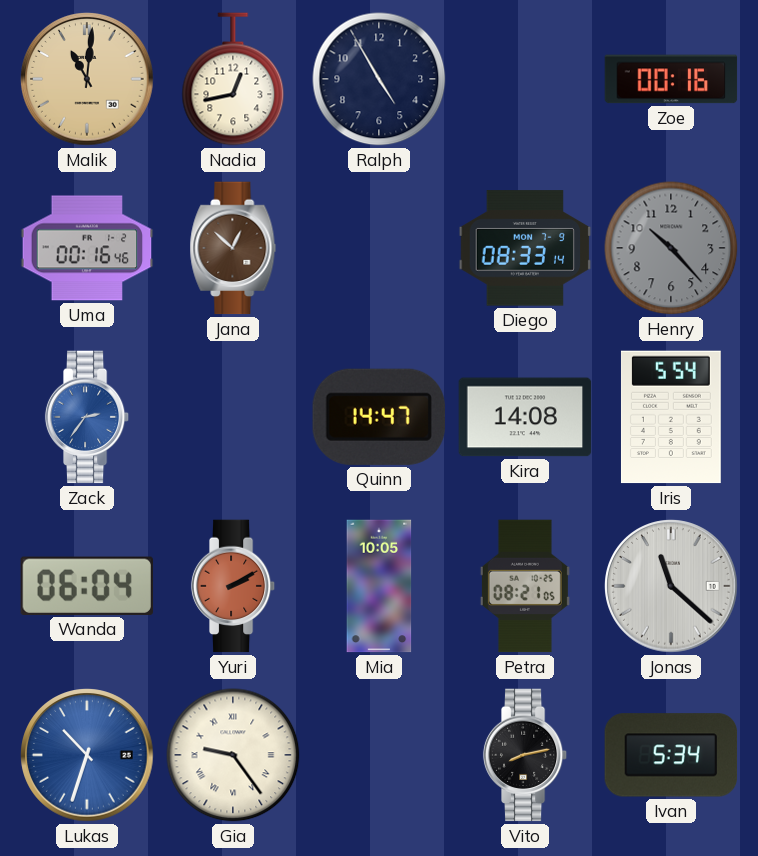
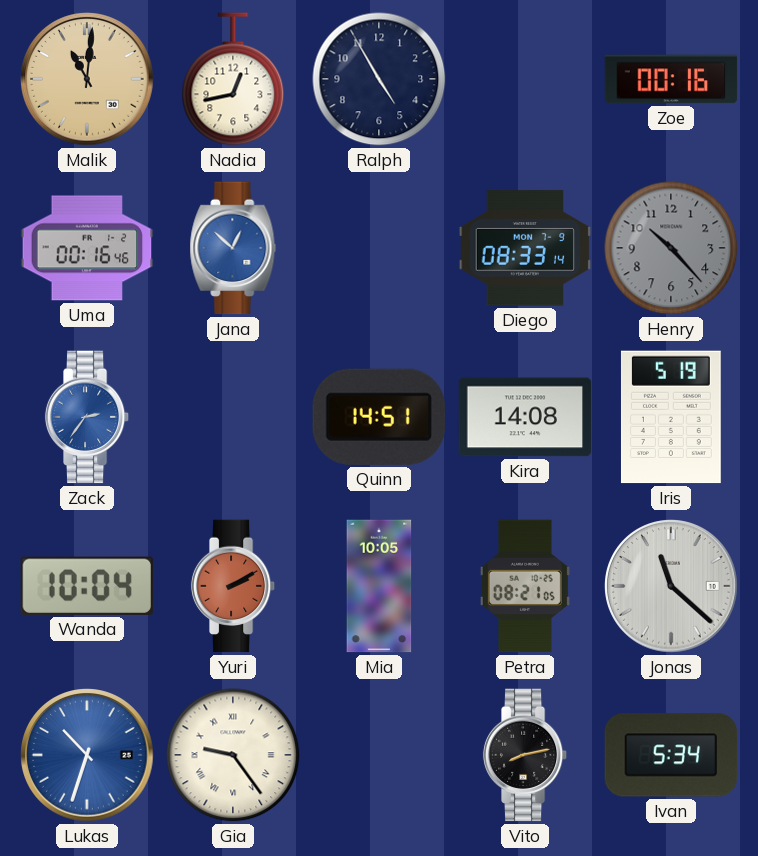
Jana dial: brown -> blue (233, 248)
Quinn: 14:47 -> 14:51 (379, 417)
Iris: 5:54 -> 5:19 (671, 417)
Wanda: 06:04 -> 10:04 (87, 586)
